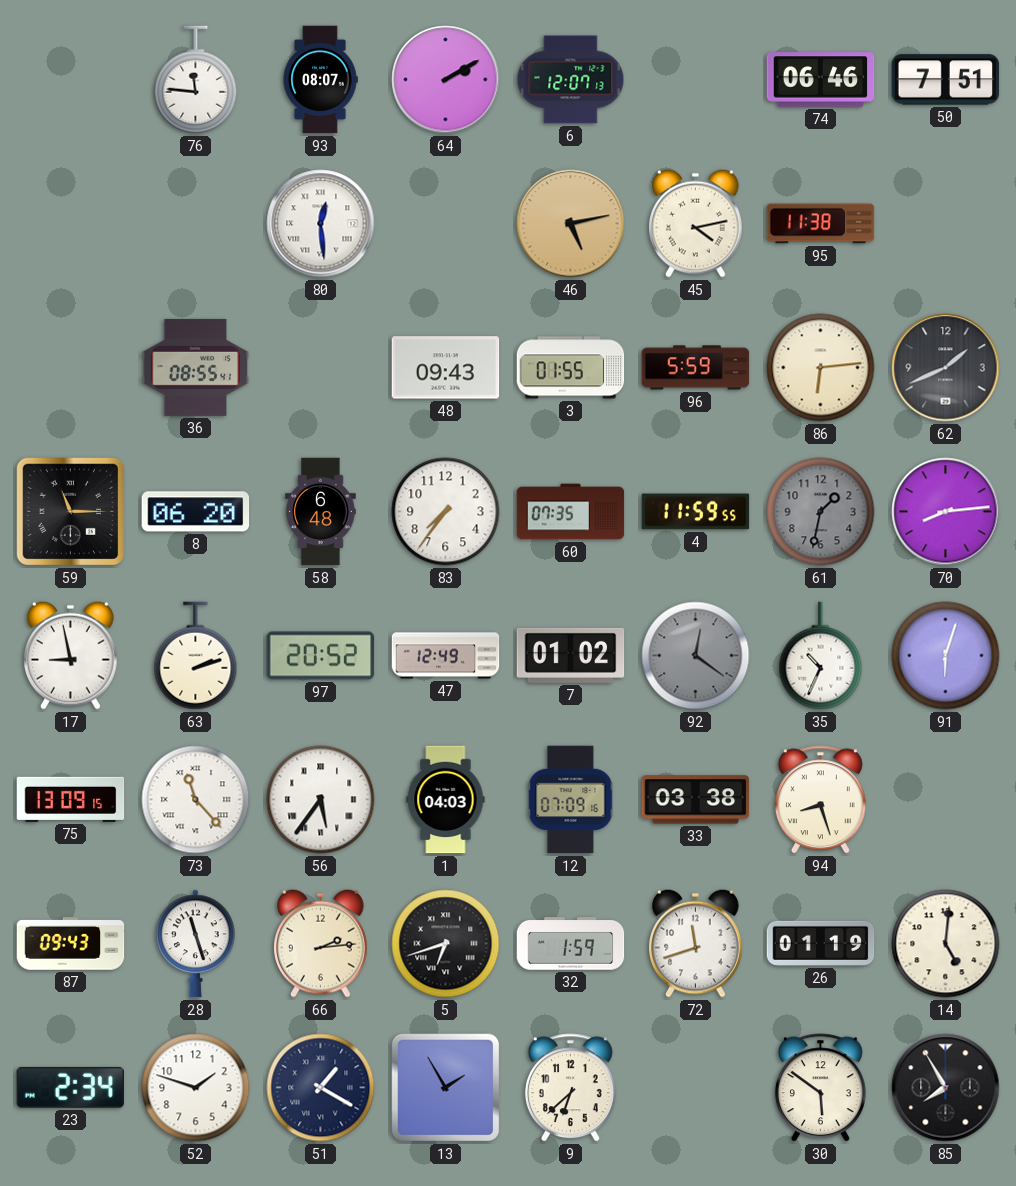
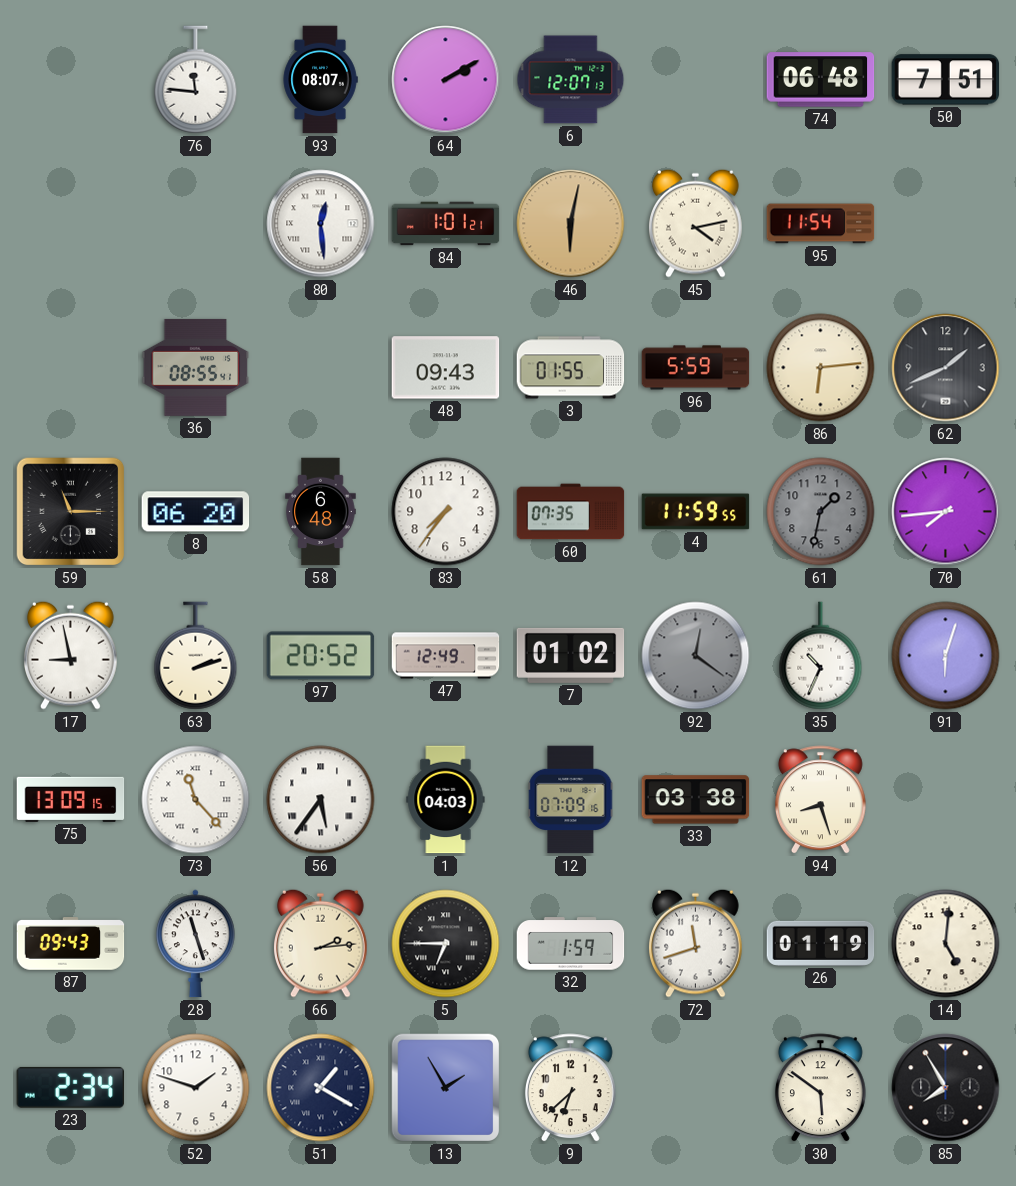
74: 06:46 -> 06:48 (821, 80)
84: none -> 1:01 (446, 224)
46: 5:13 -> 6:02 (571, 224)
95: 11:38 -> 11:54 (821, 224)
70: 8:14 -> 7:44 (946, 512)
5: 6:42 -> 6:45 (446, 944)
